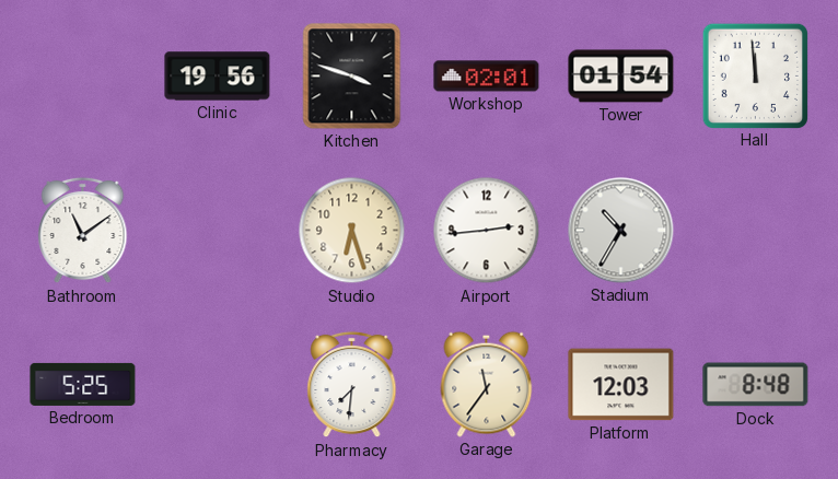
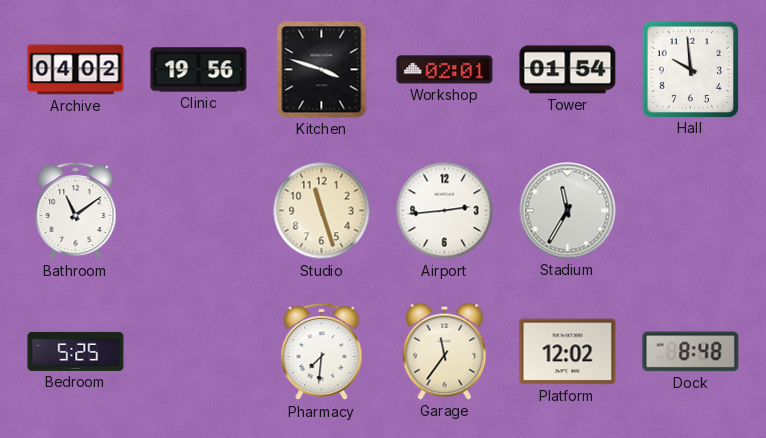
Archive: none -> 04:02 (76, 70)
Hall: 11:59 -> 9:59 (690, 69)
Studio: 6:27 -> 11:27 (322, 211)
Stadium: 10:35 -> 11:35 (568, 211)
Platform: 12:03 -> 12:02 (568, 352)
